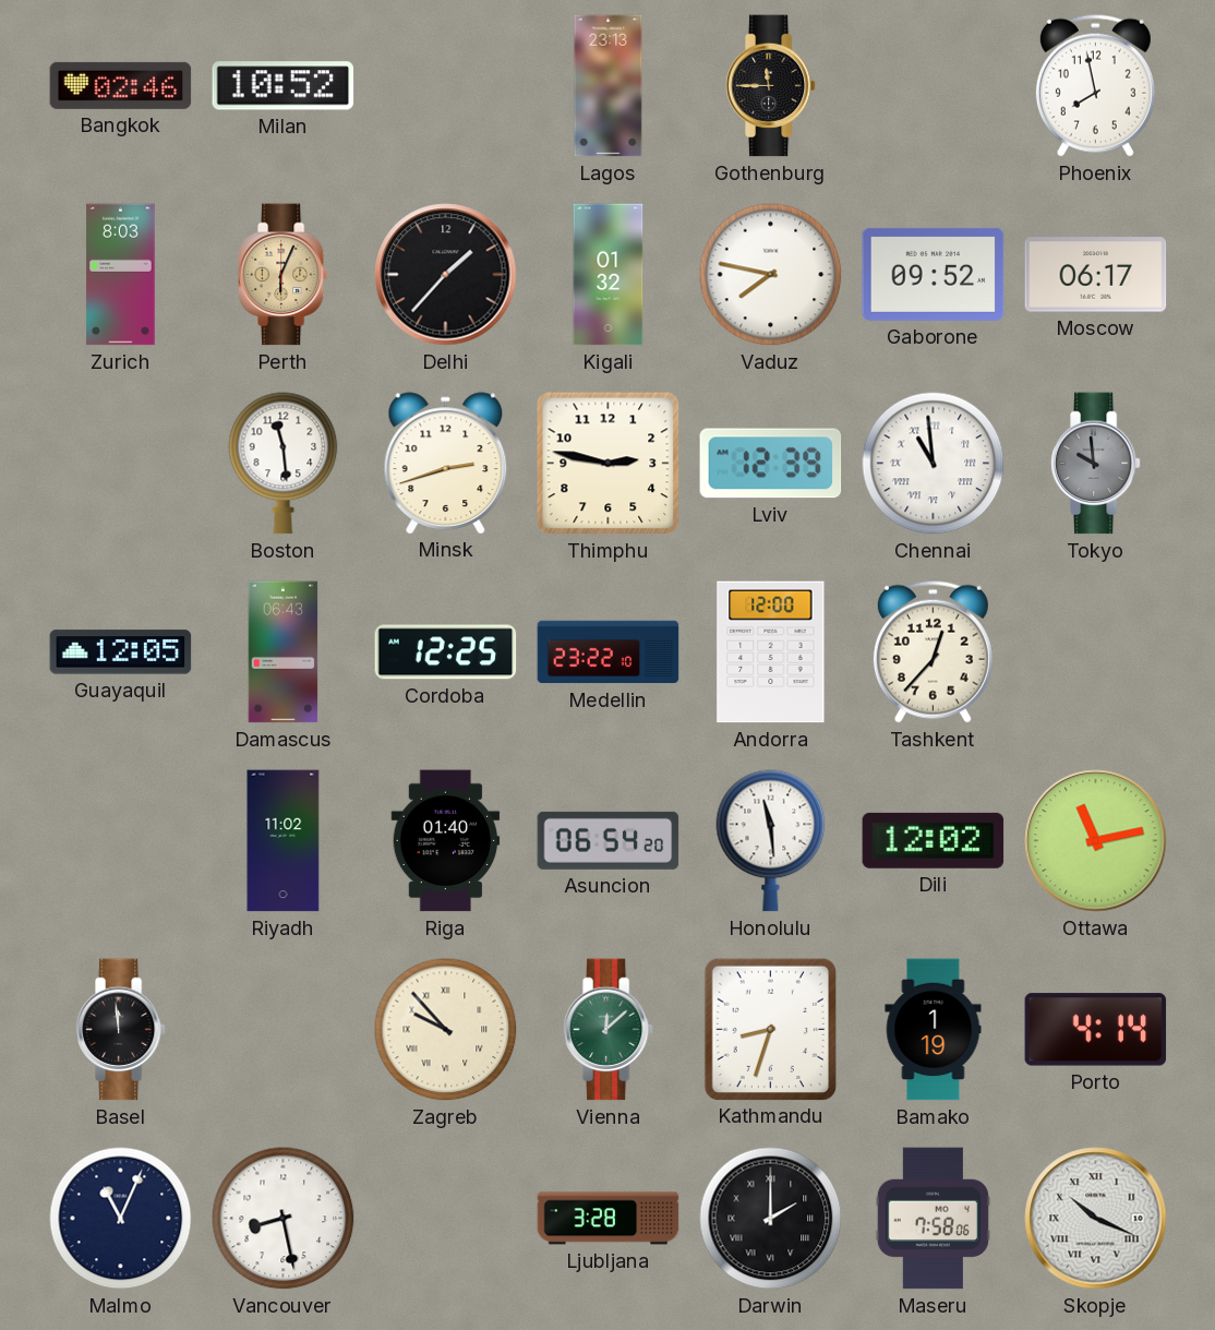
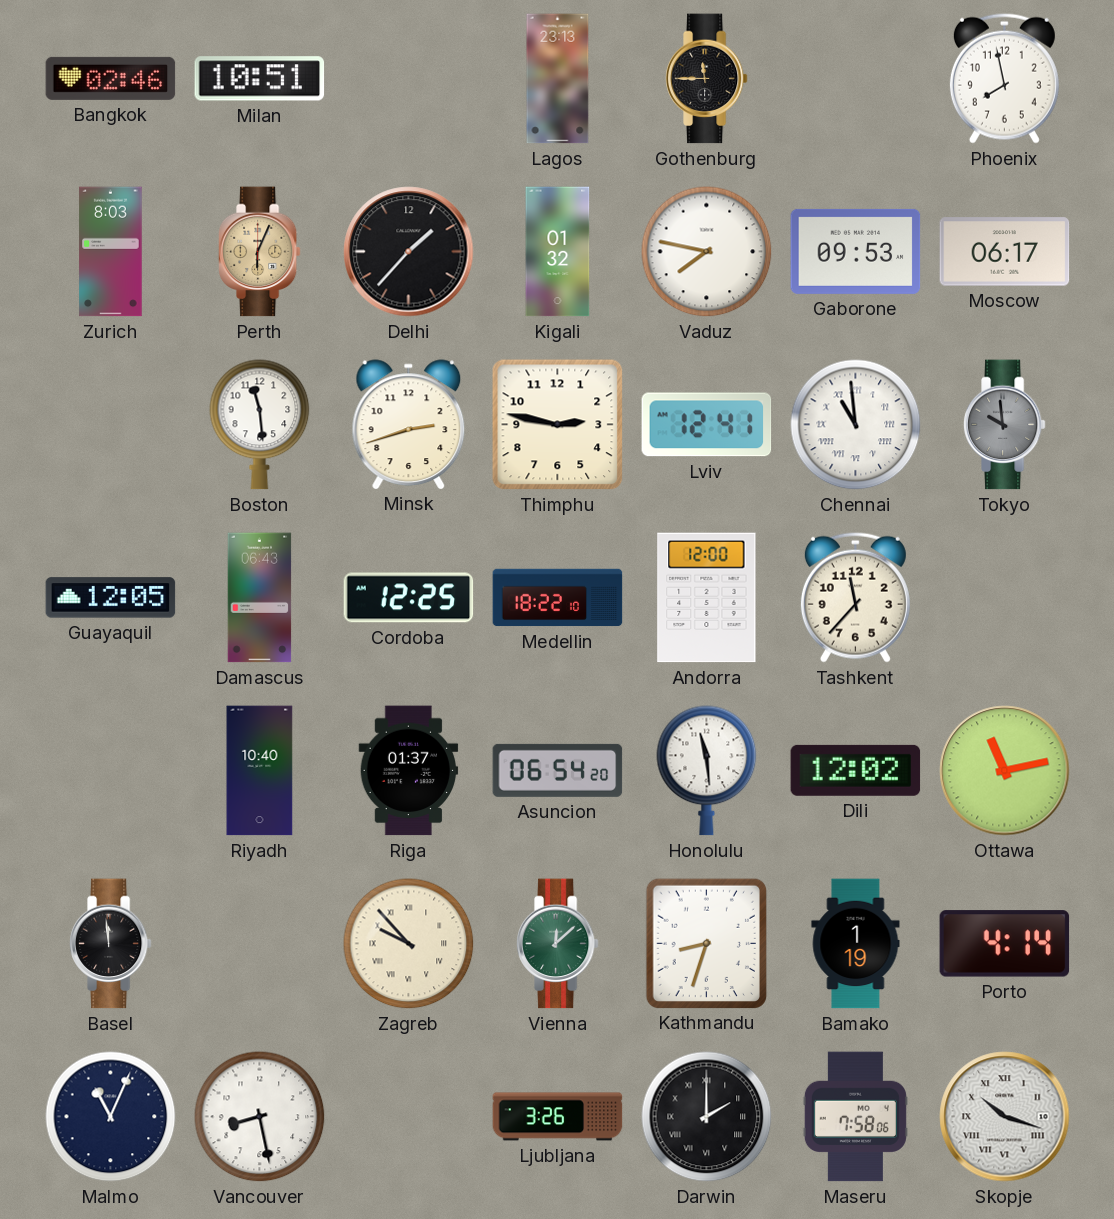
Milan: 10:52 -> 10:51 (260, 79)
Gaborone: 09:52 -> 09:53 (856, 251)
Lviv: 12:39 -> 12:41 (707, 425)
Medellin: 23:22 -> 18:22 (558, 598)
Tashkent: 12:37 -> 11:37 (855, 597)
Riyadh: 11:02 -> 10:40 (260, 771)
Riga: 01:40 -> 01:37 (409, 771)
Ljubljana: 3:28 -> 3:26 (558, 1117)
Skopje: 10:19 -> 10:18 (1005, 1117)
